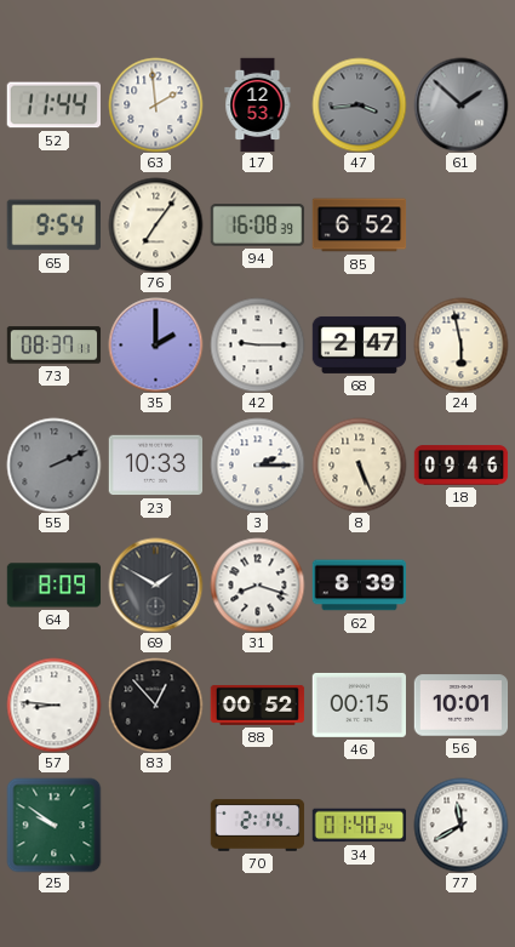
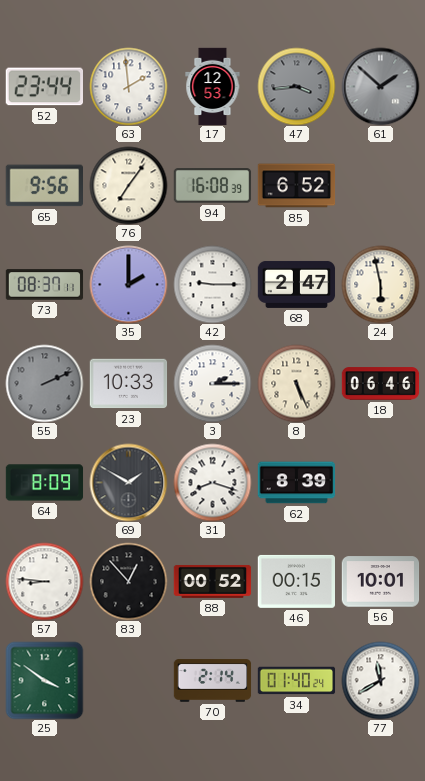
52: 11:44 -> 23:44 (44, 87)
65: 9:54 -> 9:56 (44, 186)
18: 09:46 -> 06:46 (380, 384)
25: 9:51 -> 3:51 (44, 680)
